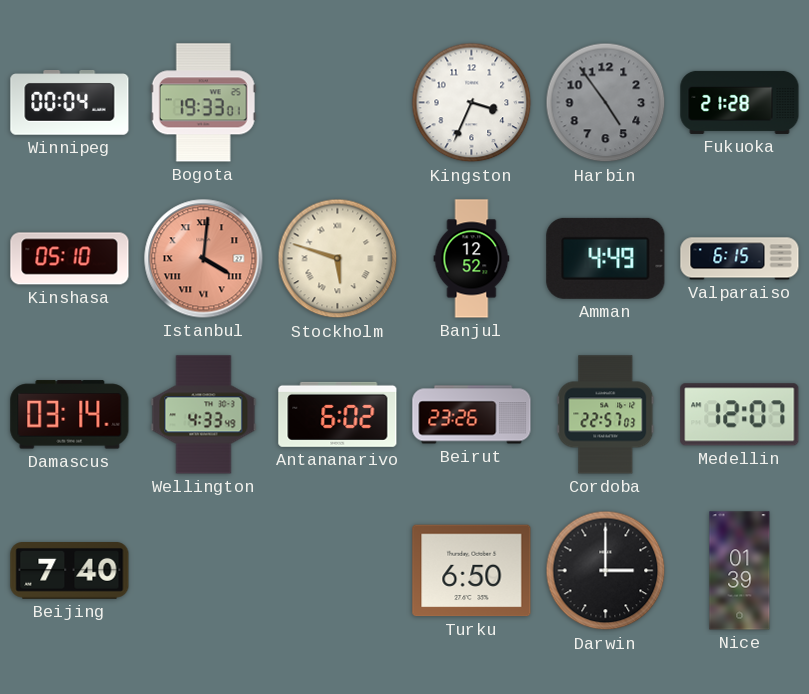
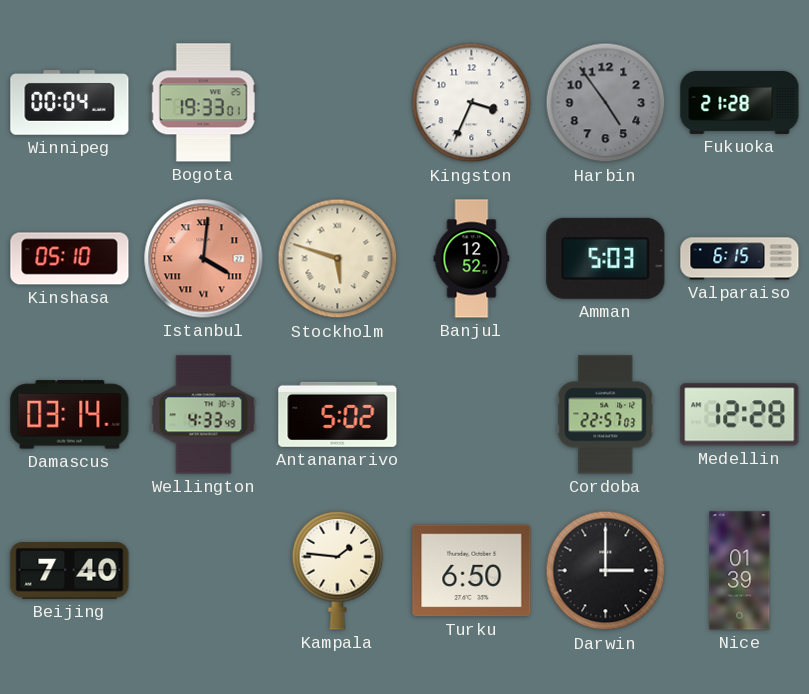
Amman: 4:49 -> 5:03 (606, 258)
Antananarivo: 6:02 -> 5:02 (338, 414)
Beirut: 23:26 -> none (472, 415)
Medellin: 12:07 -> 12:28 (740, 415)
Kampala: none -> 1:46 (338, 570)
